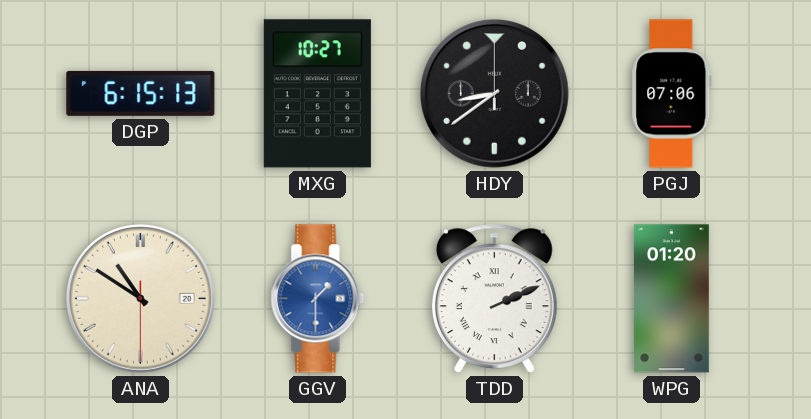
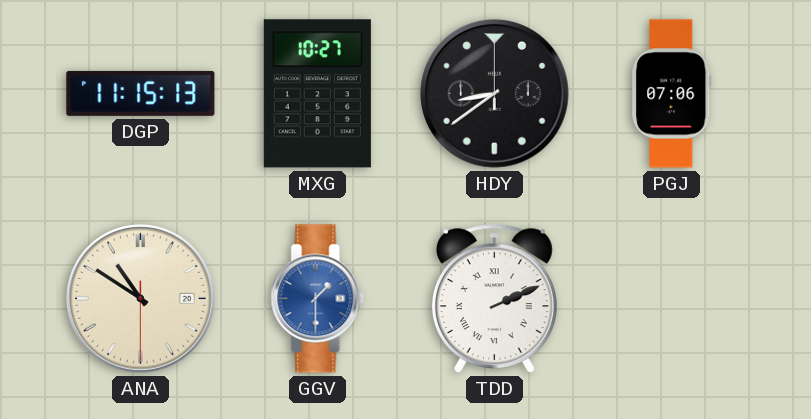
DGP: 6:15 -> 11:15 (141, 93)
WPG: 01:20 -> none (671, 299)
